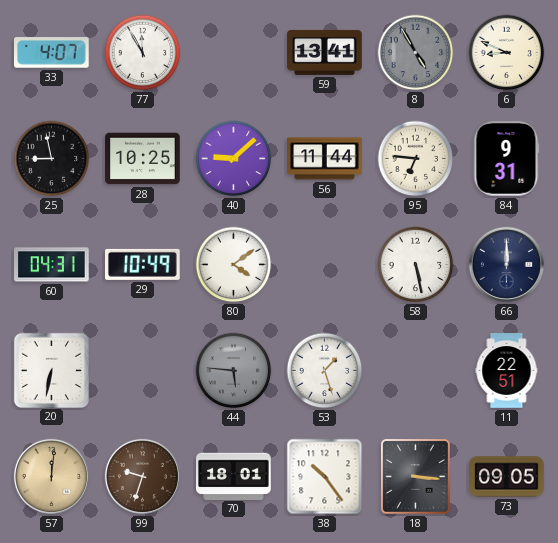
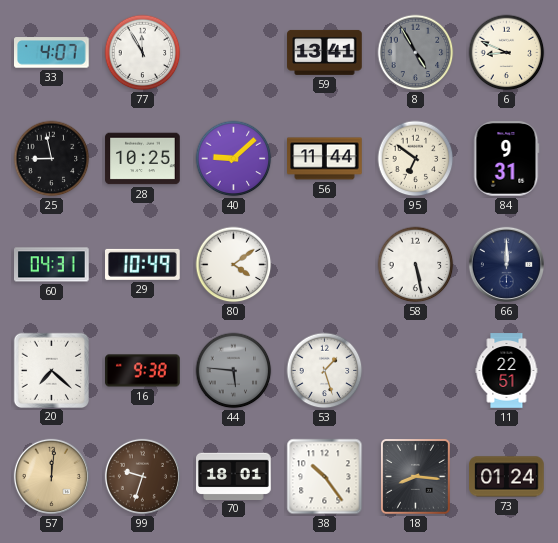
95: 6:46 -> 6:51 (416, 159)
20: 6:32 -> 7:22 (51, 370)
16: none -> 9:38 (143, 371)
18: 3:16 -> 8:16 (416, 477)
73: 09:05 -> 01:24 (507, 477)
